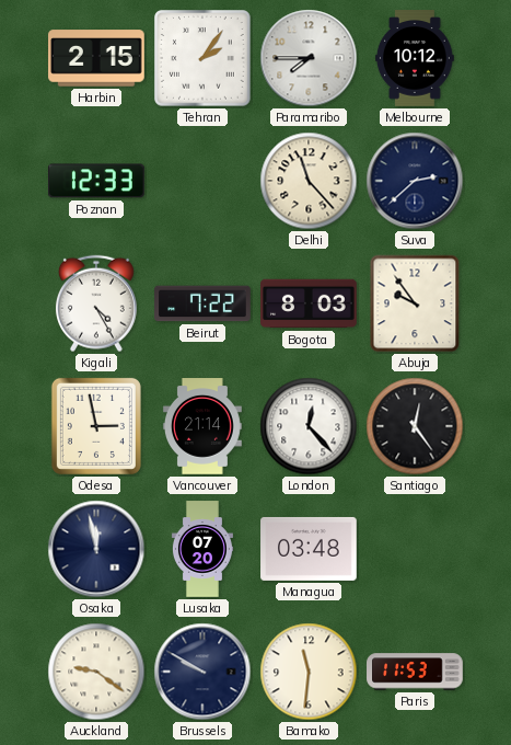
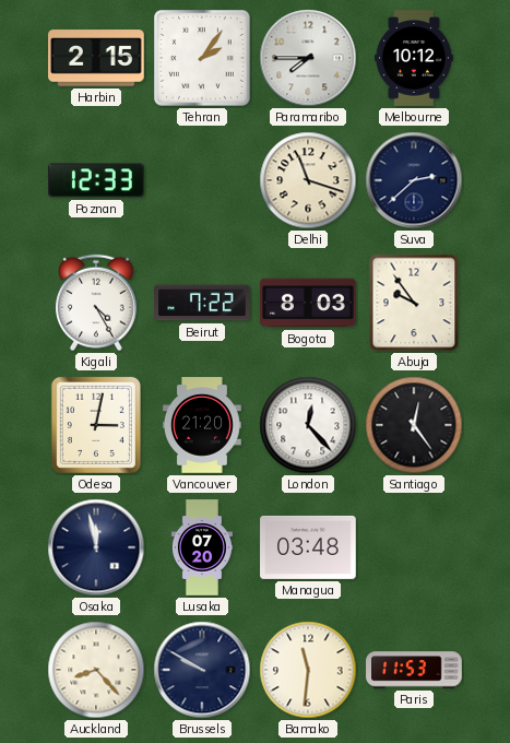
Delhi: 11:23 -> 11:18 (308, 180)
Odesa: 2:58 -> 3:02 (96, 425)
Vancouver: 21:14 -> 21:20 (202, 425)
Auckland: 9:21 -> 8:23 (96, 670)
